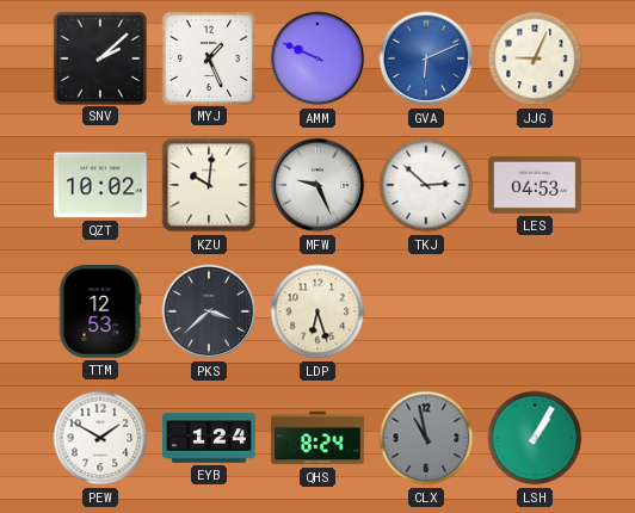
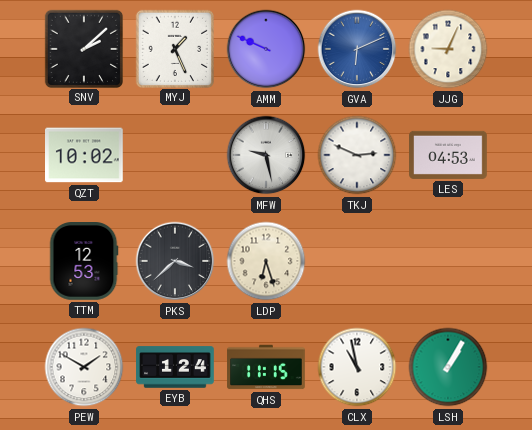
KZU: 10:01 -> none (209, 185)
MFW: 9:26 -> 9:28 (266, 155)
TKJ: 2:52 -> 2:49 (357, 155)
QHS: 8:24 -> 11:15 (266, 367)
CLX dial: grey -> white (357, 367)
